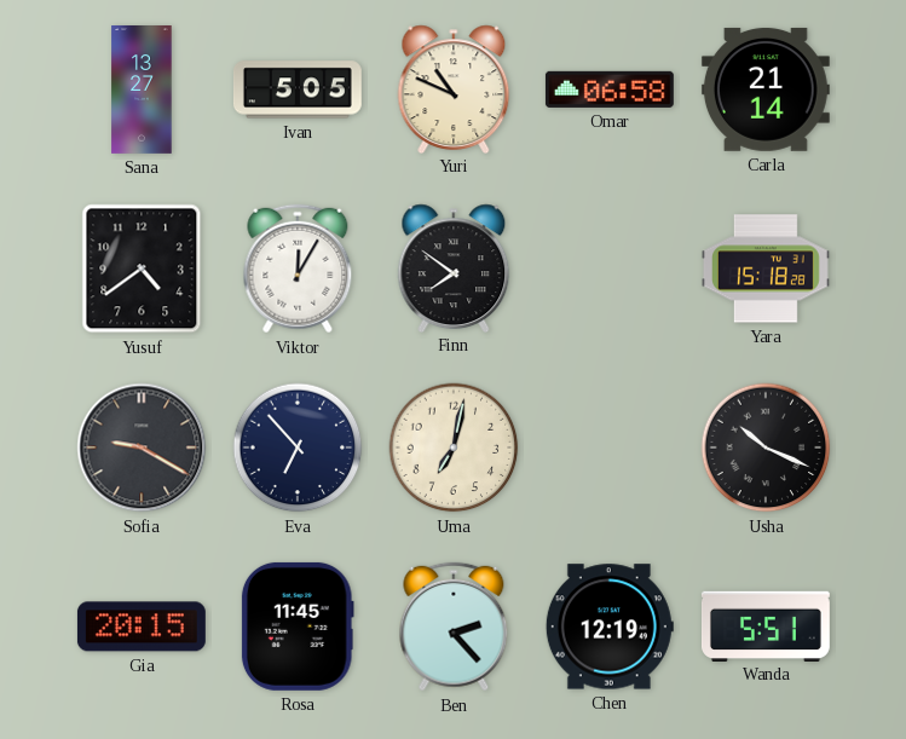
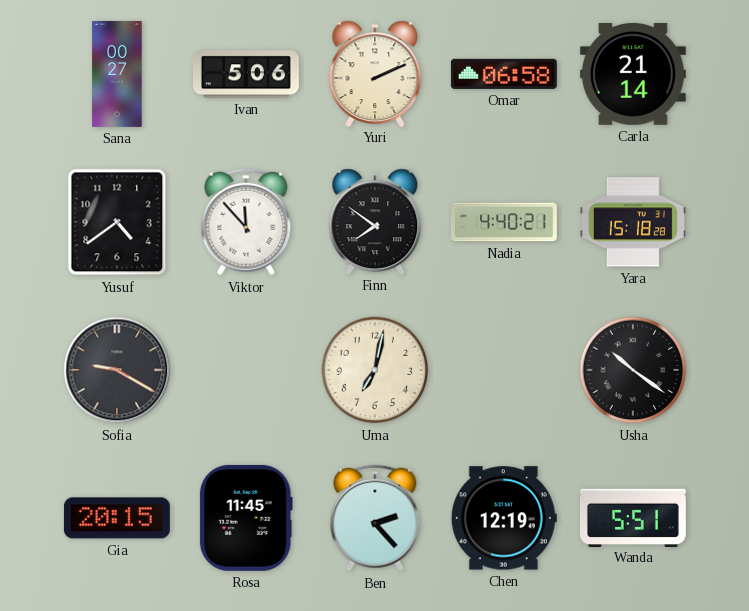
Sana: 13:27 -> 00:27 (117, 75)
Ivan: 5:05 -> 5:06 (246, 74)
Yuri: 10:49 -> 2:11 (375, 73)
Viktor: 12:05 -> 11:53 (246, 222)
Nadia: none -> 4:40 (504, 222)
Eva: 6:53 -> none (298, 448)
Usha: 10:19 -> 10:21 (633, 370)
